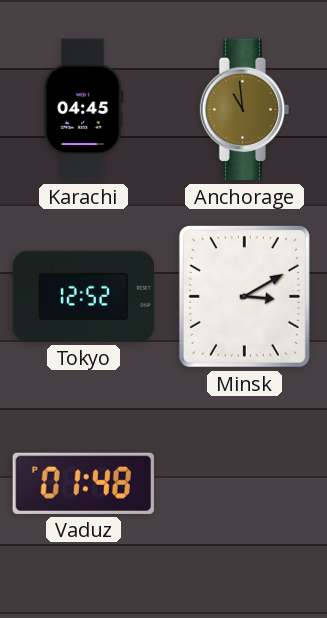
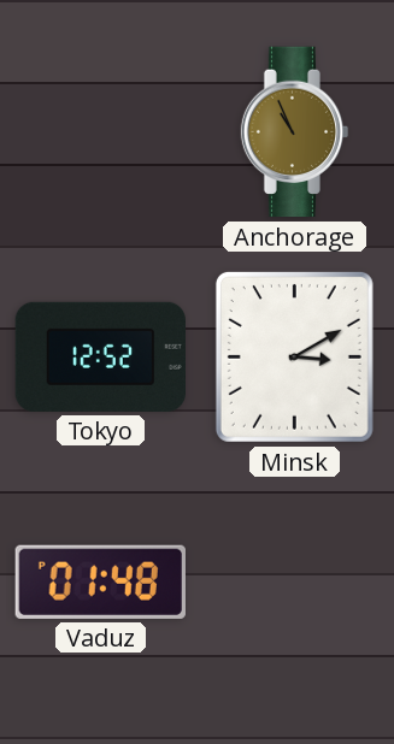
Karachi: 04:45 -> none (84, 110)
Anchorage: 10:59 -> 10:56 (295, 132)
